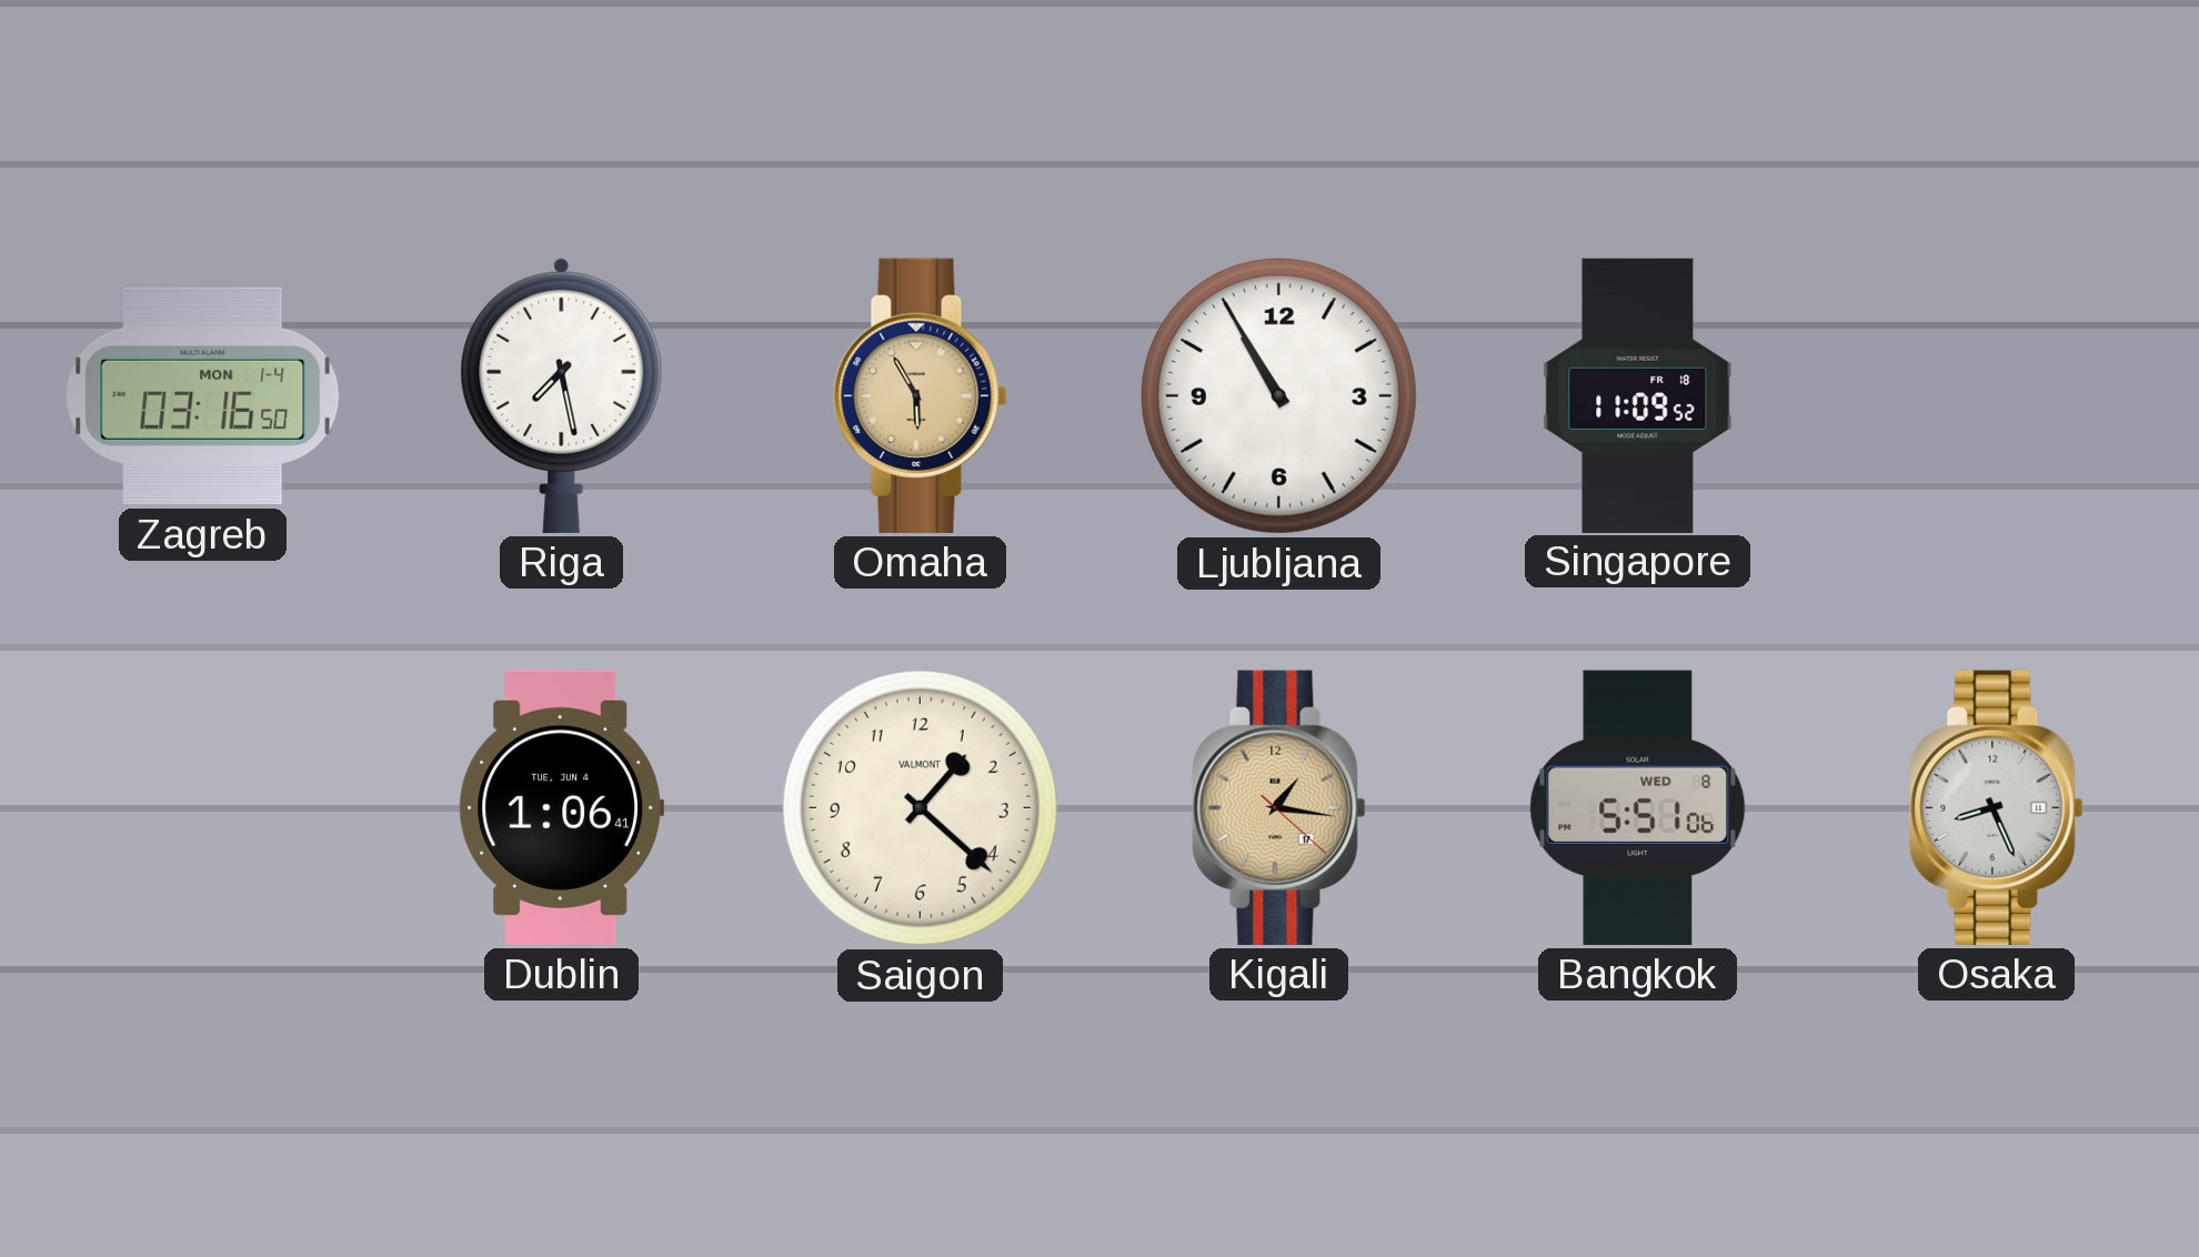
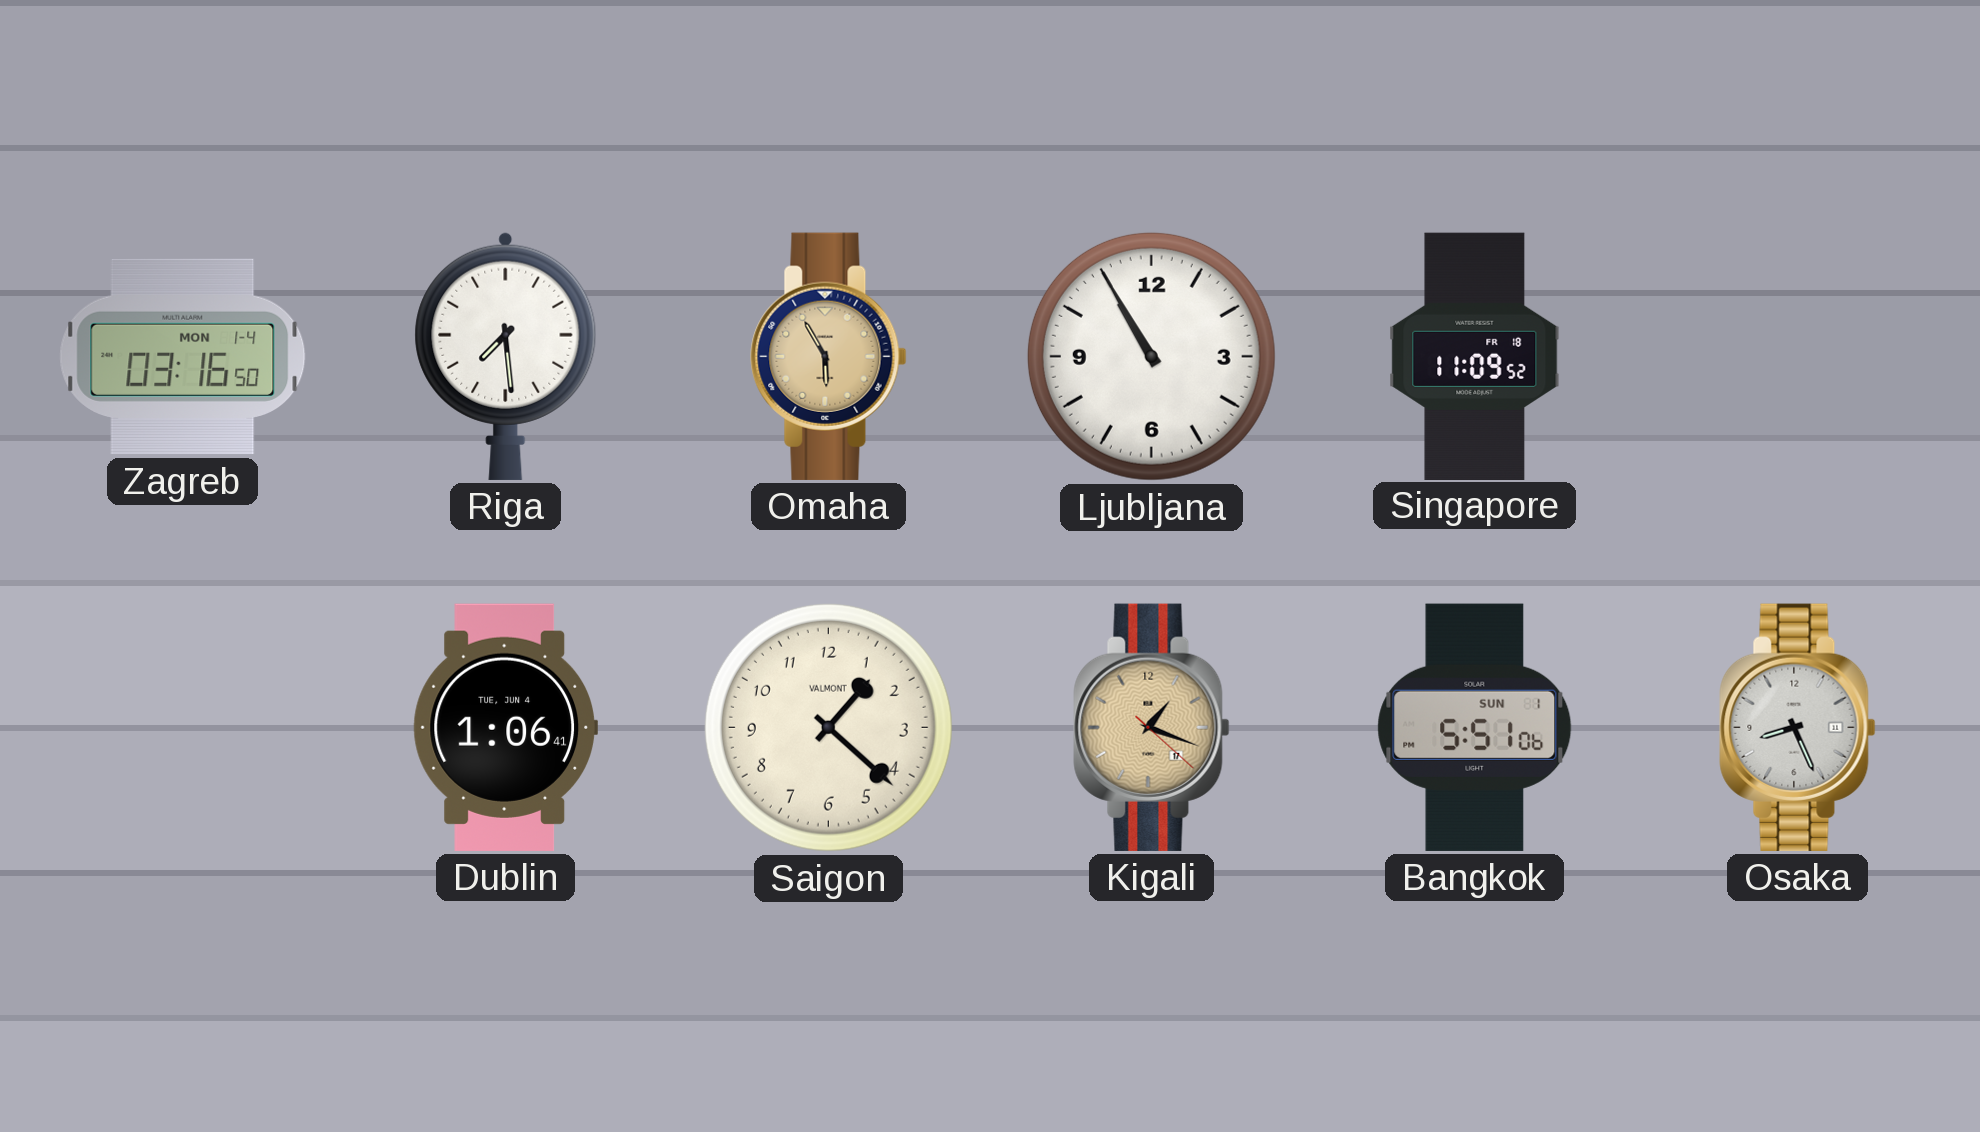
Riga: 7:28 -> 7:29 (506, 356)
Kigali: 1:16 -> 1:18 (1152, 727)
Bangkok date: WED 8 -> SUN 1 (1475, 727)
